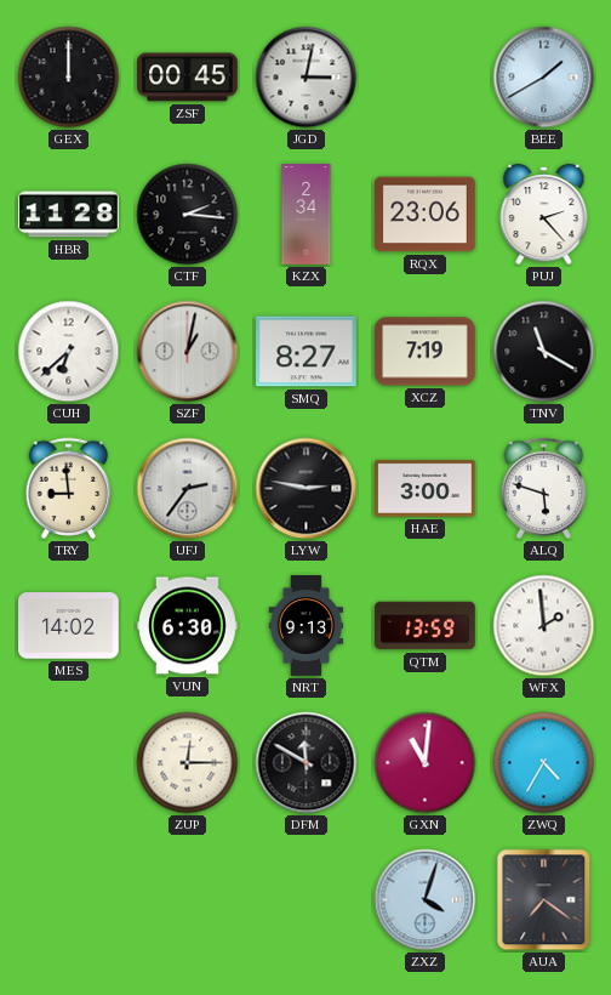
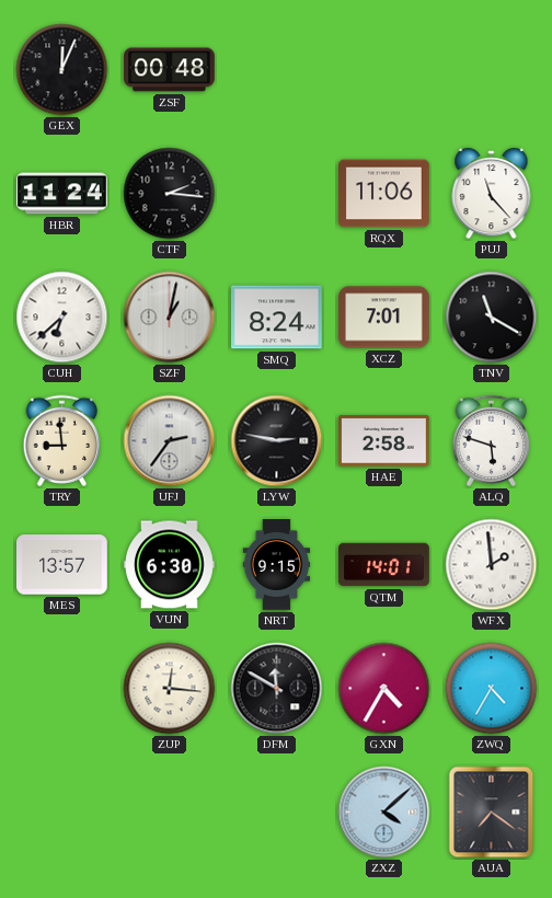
GEX: 12:00 -> 12:04 (62, 70)
ZSF: 00:45 -> 00:48 (170, 70)
JGD: 3:02 -> none (307, 78)
BEE: 1:40 -> none (544, 78)
HBR: 11:28 -> 11:24 (62, 194)
KZX: 2:34 -> none (307, 215)
RQX: 23:06 -> 11:06 (384, 194)
PUJ: 2:23 -> 11:23 (492, 194)
SMQ: 8:27 -> 8:24 (277, 318)
XCZ: 7:19 -> 7:01 (384, 318)
HAE: 3:00 -> 2:58 (384, 441)
MES: 14:02 -> 13:57 (62, 565)
NRT: 9:13 -> 9:15 (277, 565)
QTM: 13:59 -> 14:01 (384, 565)
ZUP: 12:15 -> 12:16 (170, 689)
GXN: 11:01 -> 4:35 (384, 689)
ZXZ: 4:03 -> 4:08 (384, 813)
